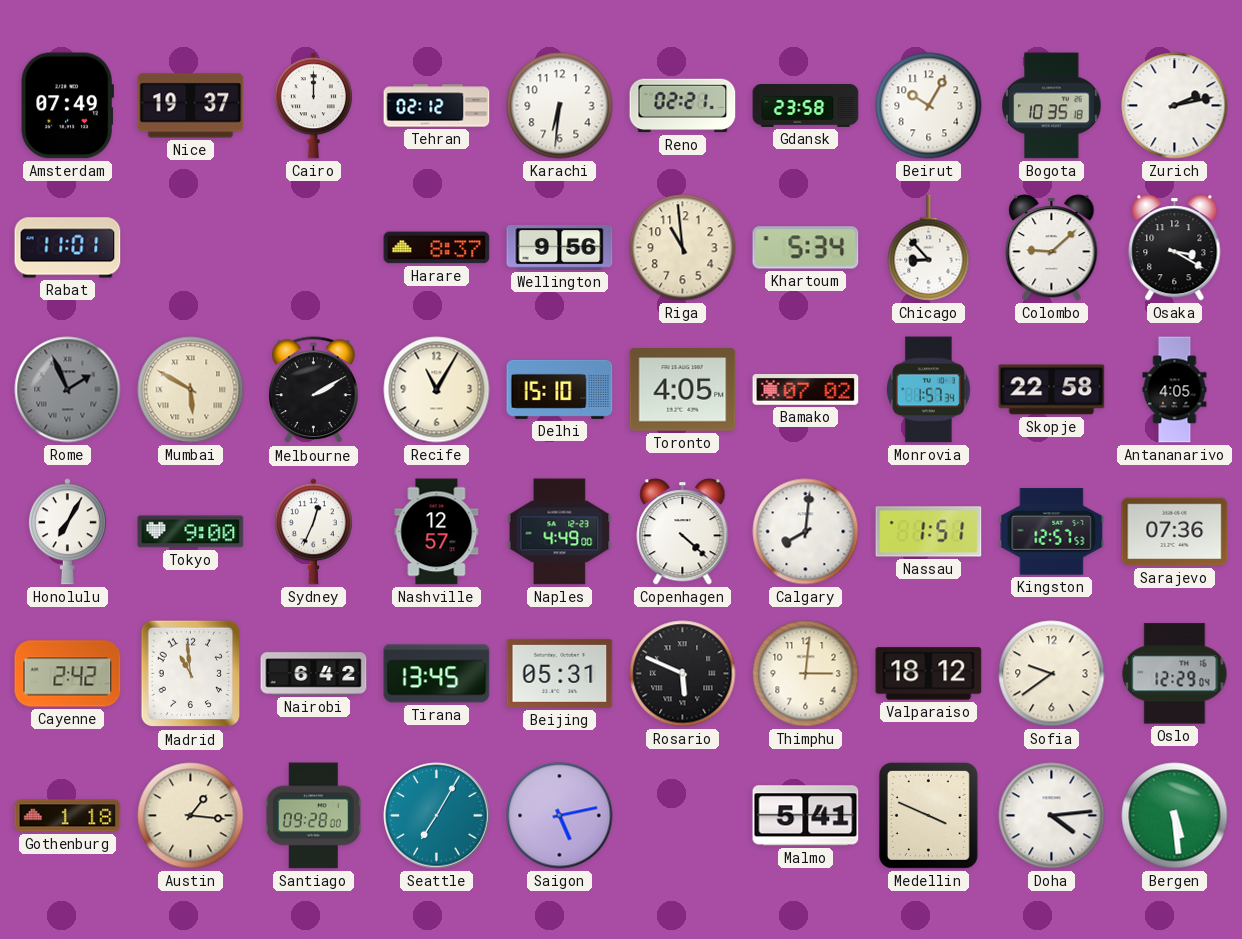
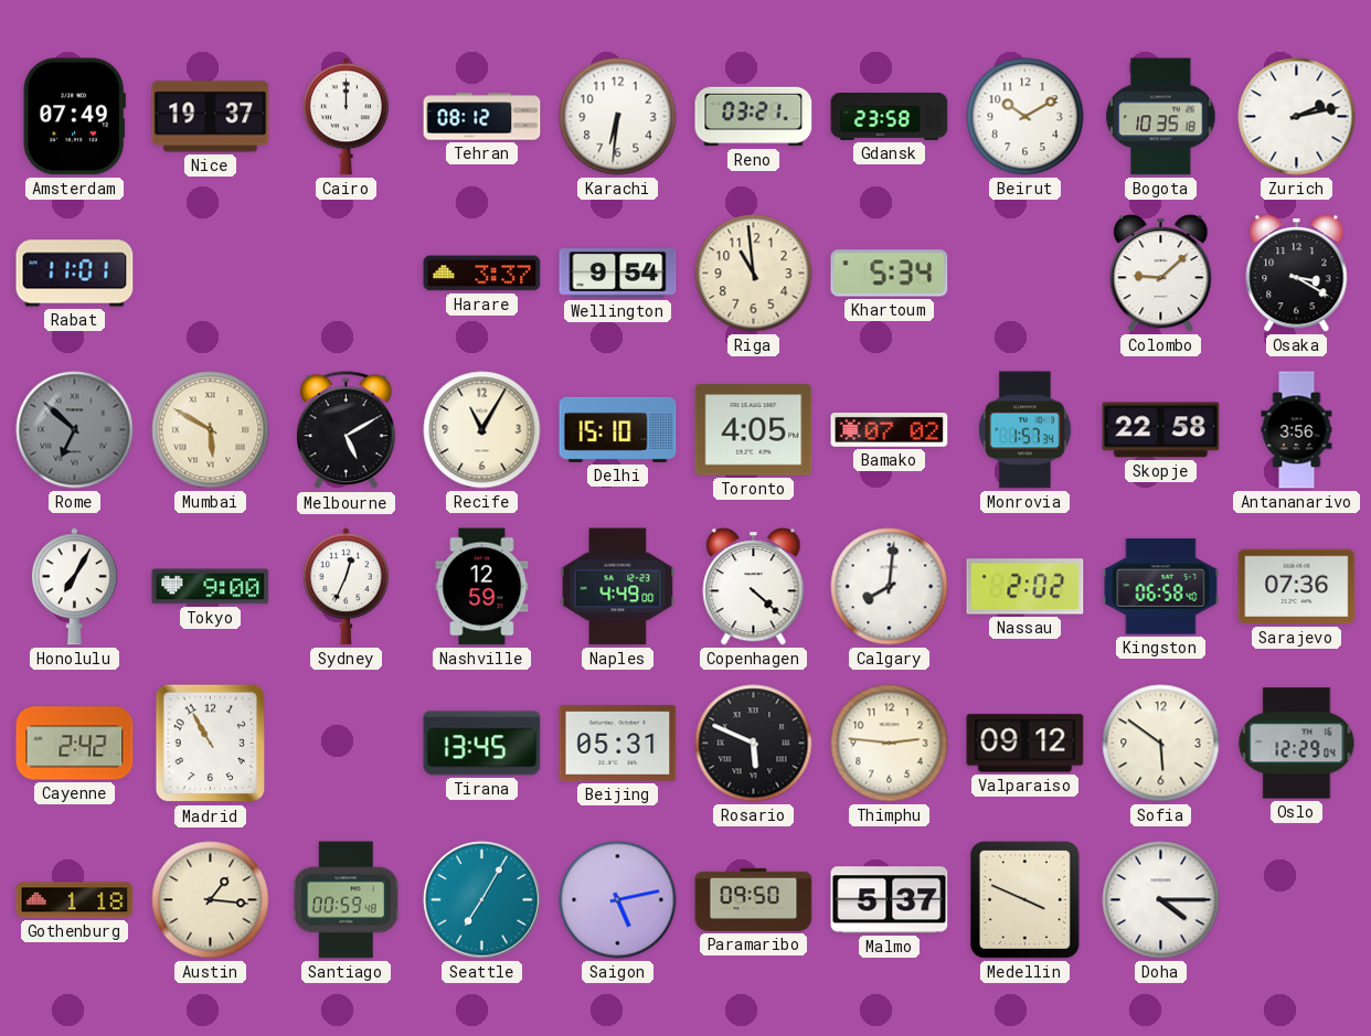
Tehran: 02:12 -> 08:12 (482, 117)
Reno: 02:21 -> 03:21 (754, 117)
Beirut: 10:05 -> 10:10 (1025, 117)
Harare: 8:37 -> 3:37 (482, 274)
Wellington: 9:56 -> 9:54 (618, 274)
Chicago: 8:53 -> none (929, 248)
Rome: 1:56 -> 6:52 (75, 430)
Melbourne: 2:10 -> 5:10 (347, 430)
Antananarivo: 4:05 -> 3:56 (1297, 430)
Nashville: 12:57 -> 12:59 (482, 587)
Nassau: 1:51 -> 2:02 (1025, 587)
Kingston: 12:57 -> 06:58 (1161, 587)
Madrid: 10:59 -> 10:55 (211, 744)
Nairobi: 6:42 -> none (314, 674)
Thimphu: 3:01 -> 2:46 (890, 744)
Valparaiso: 18:12 -> 09:12 (1025, 744)
Sofia: 9:39 -> 5:51 (1161, 744)
Santiago: 09:28 -> 00:59 (346, 900)
Paramaribo: none -> 09:50 (754, 899)
Malmo: 5:41 -> 5:37 (890, 900)
Doha: 4:14 -> 4:15 (1161, 900)
Bergen: 5:29 -> none (1175, 816)
